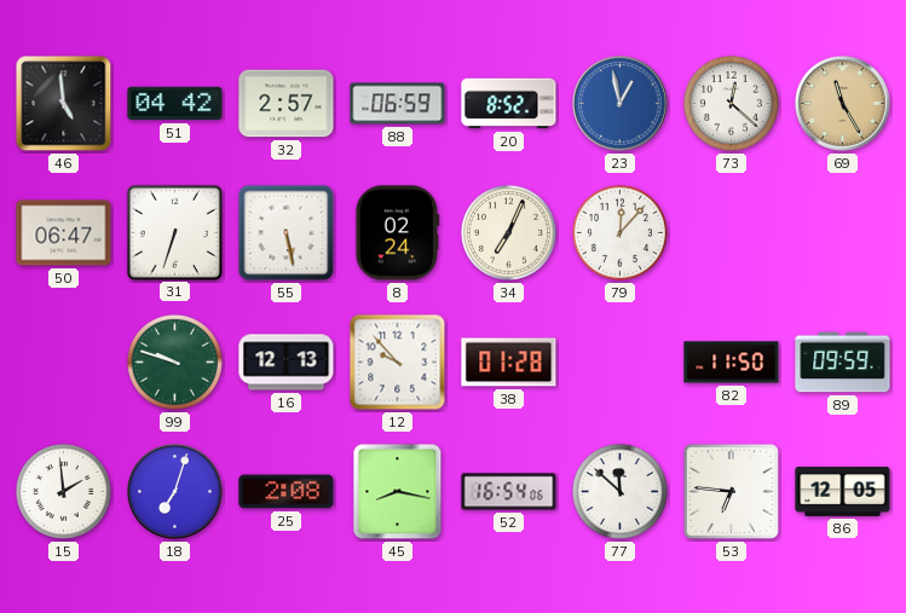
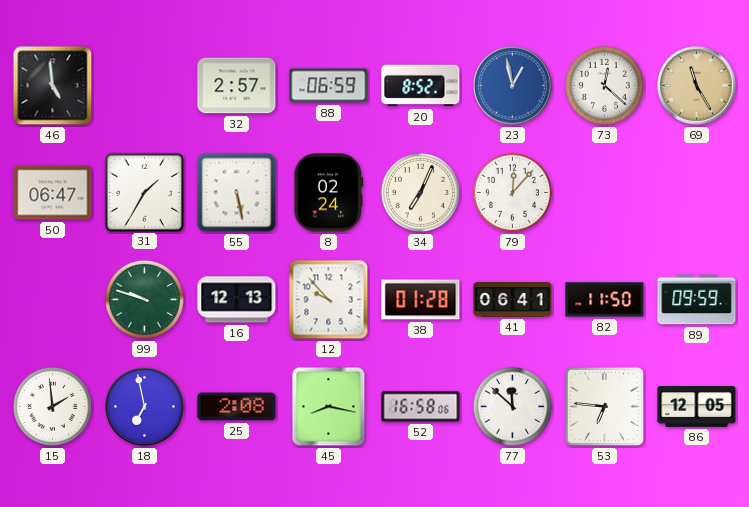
51: 04:42 -> none (175, 104)
31: 6:33 -> 1:35 (144, 192)
41: none -> 06:41 (513, 299)
18: 7:03 -> 6:58 (145, 407)
52: 16:54 -> 16:58 (421, 407)
